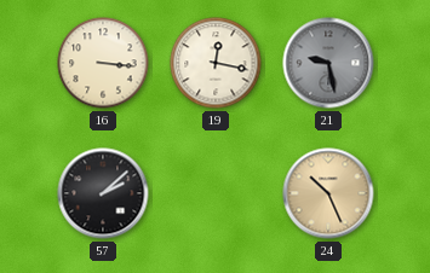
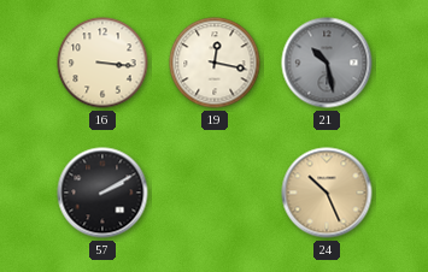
21: 9:28 -> 10:28 (327, 63)
57: 2:08 -> 2:10 (102, 193)
